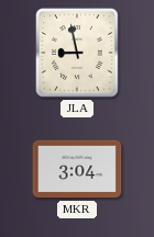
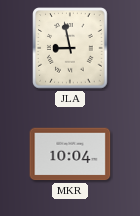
MKR: 3:04 -> 10:04 (70, 154)
